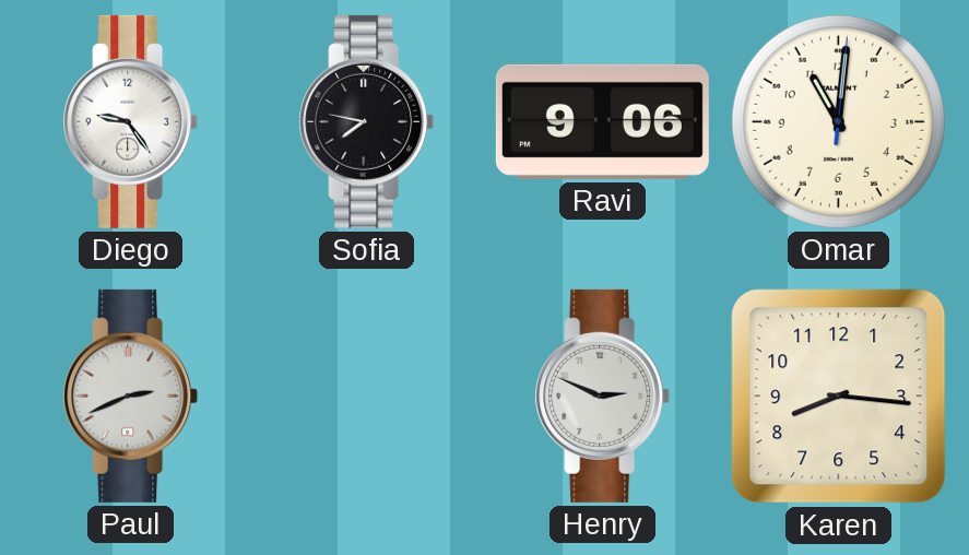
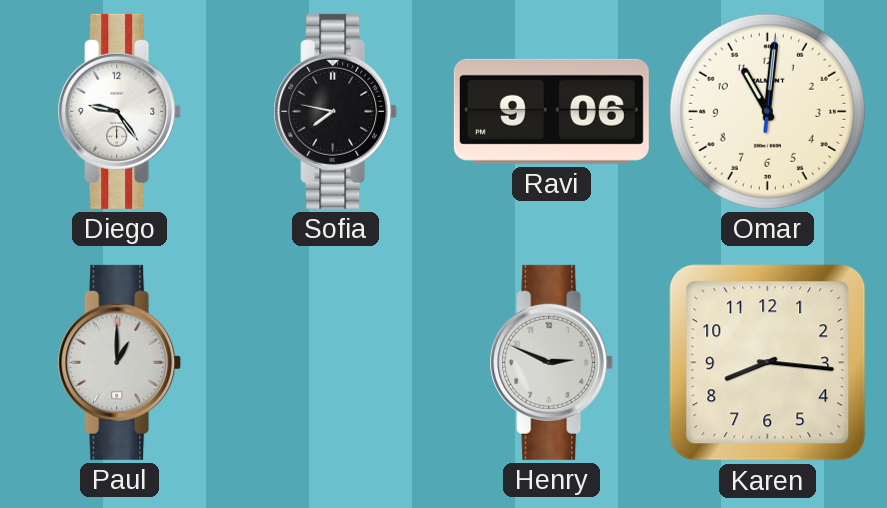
Paul: 2:41 -> 1:00 (120, 362)
